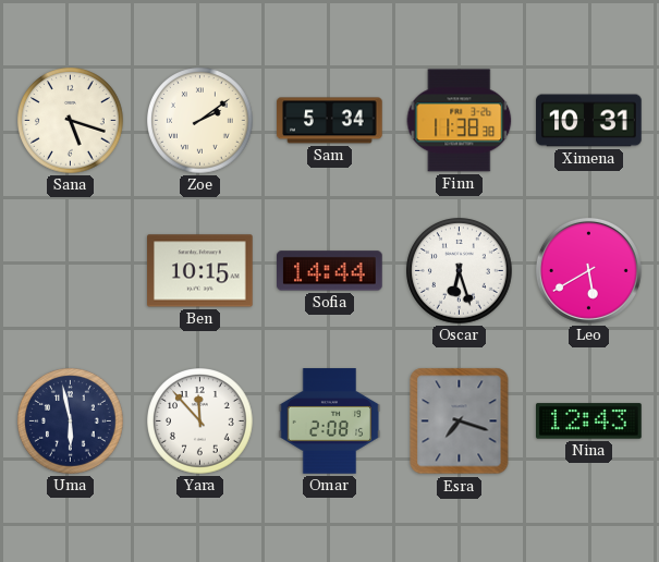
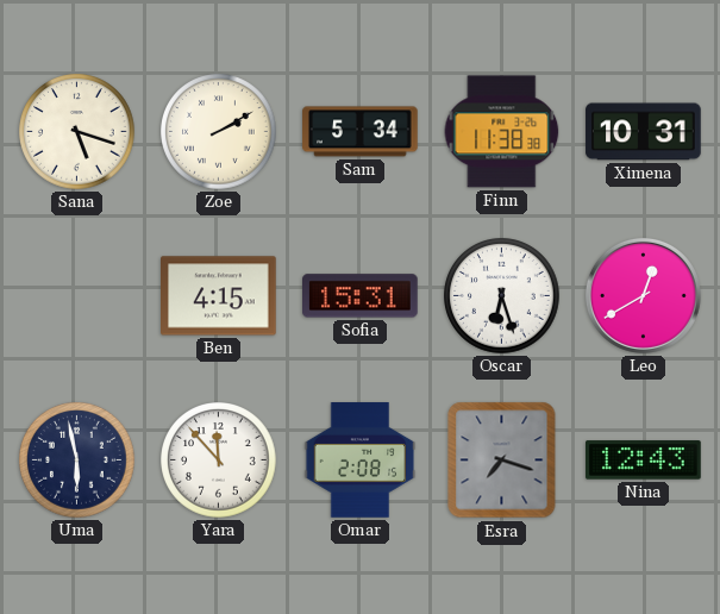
Zoe: 2:09 -> 2:10 (219, 132)
Ben: 10:15 -> 4:15 (219, 296)
Sofia: 14:44 -> 15:31 (361, 296)
Leo: 5:40 -> 12:40 (643, 295)
